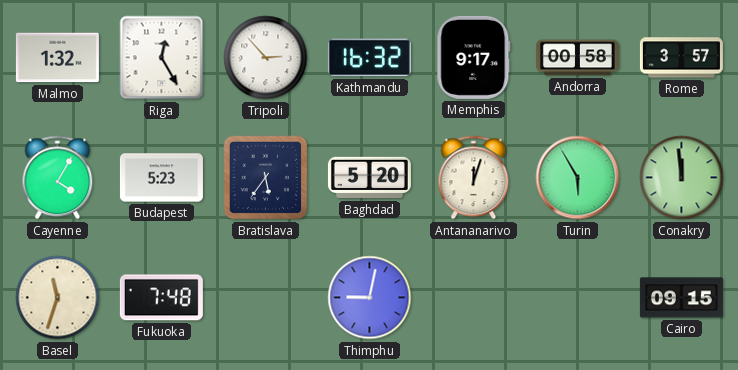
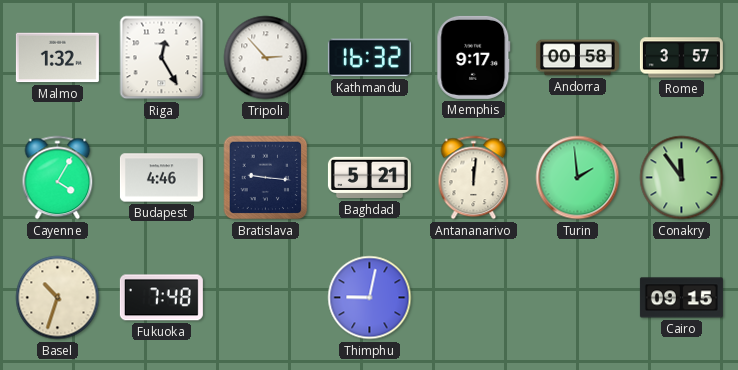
Budapest: 5:23 -> 4:46 (161, 178)
Bratislava: 5:36 -> 9:16 (266, 178)
Baghdad: 5:20 -> 5:21 (369, 178)
Antananarivo: 12:03 -> 12:01 (474, 178)
Turin: 5:55 -> 1:59 (578, 178)
Conakry: 11:59 -> 11:54 (682, 178)
Basel: 11:33 -> 10:33 (58, 298)
